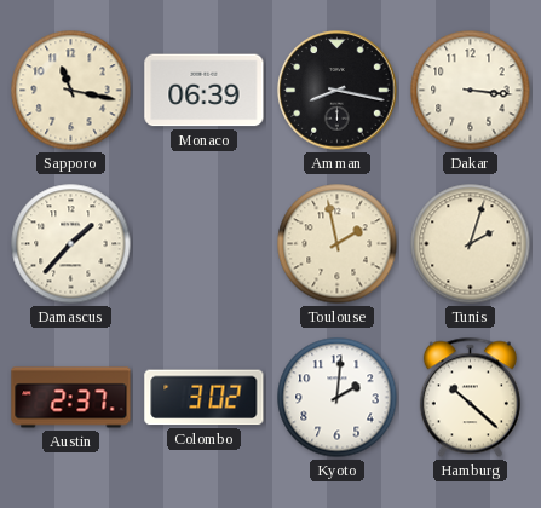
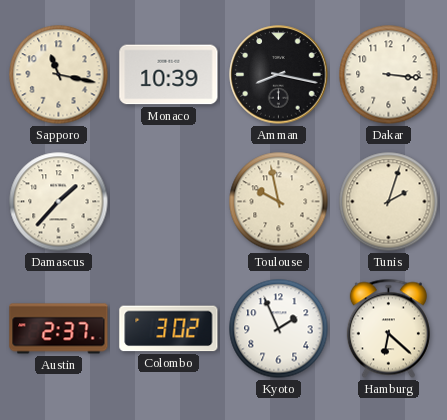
Monaco: 06:39 -> 10:39 (169, 75)
Toulouse: 1:58 -> 9:58 (279, 202)
Kyoto: 2:01 -> 1:56 (279, 329)
Hamburg: 10:22 -> 6:22 (388, 329)
